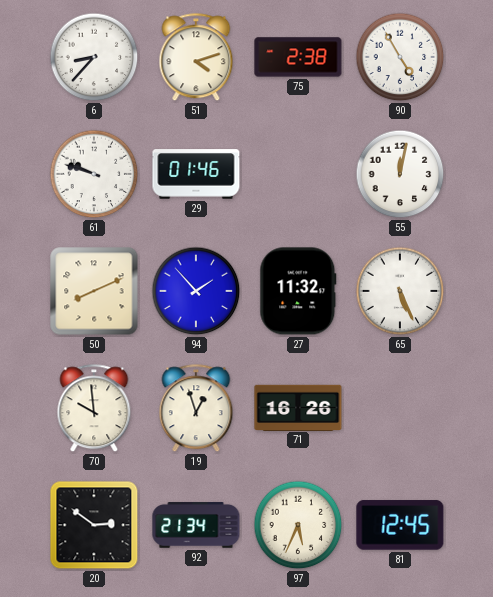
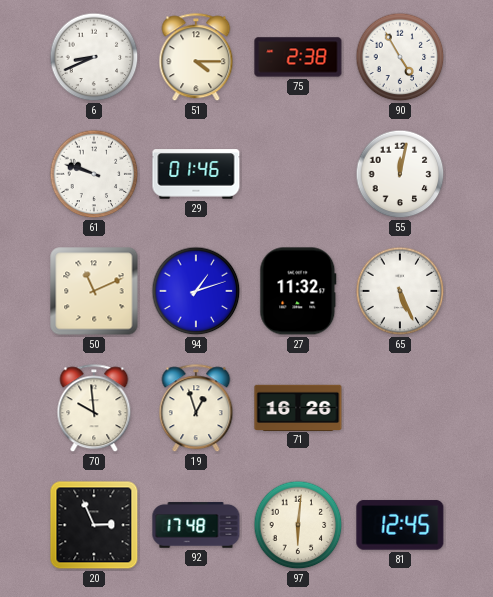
6: 8:37 -> 8:41 (94, 57)
51: 4:12 -> 4:15 (196, 58)
50: 8:11 -> 11:11 (94, 291)
94: 1:53 -> 1:12 (196, 291)
20: 2:51 -> 2:56 (94, 525)
92: 21:34 -> 17:48 (196, 525)
97: 5:34 -> 6:01 (298, 525)
